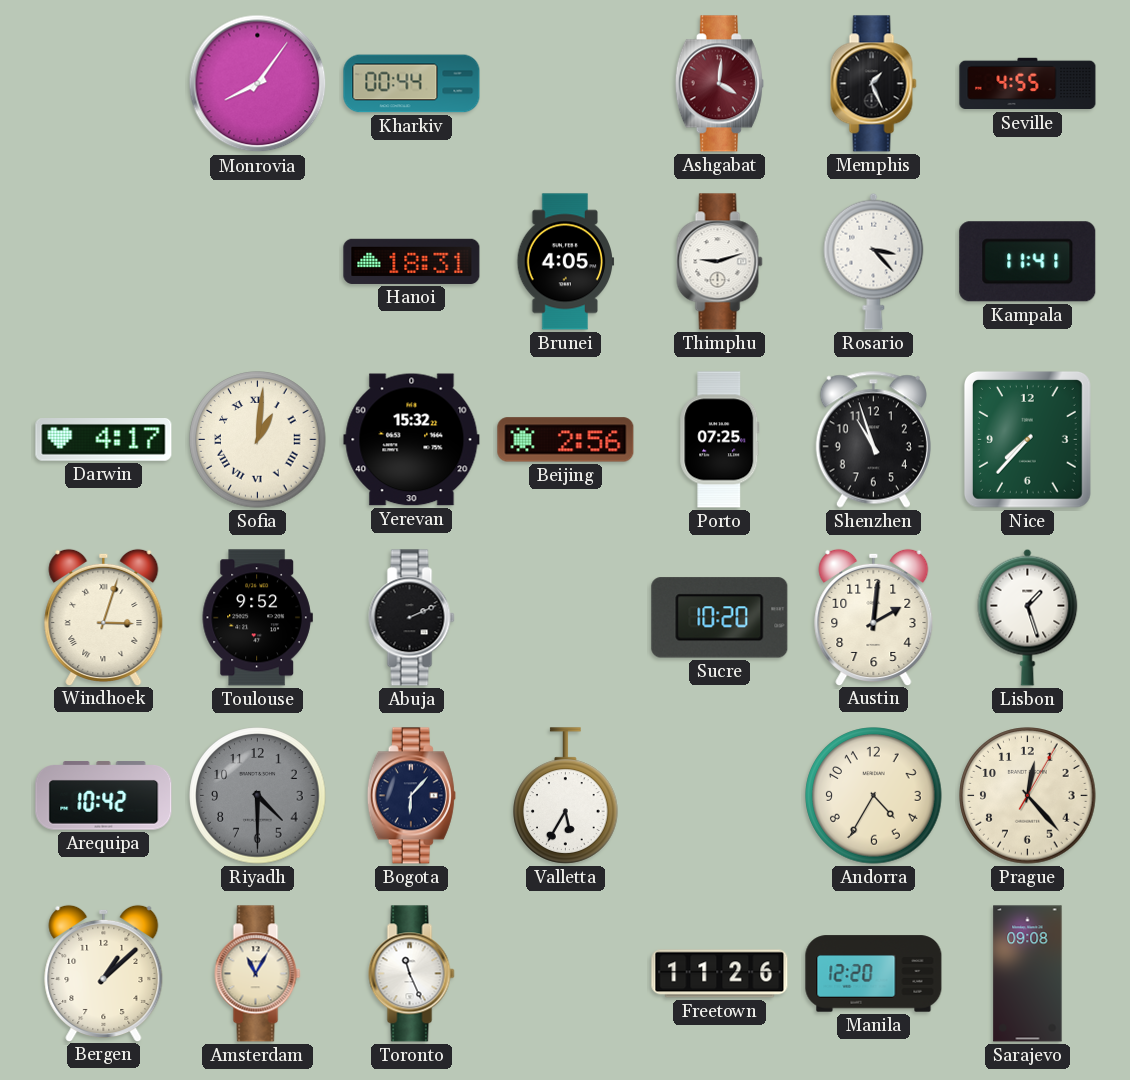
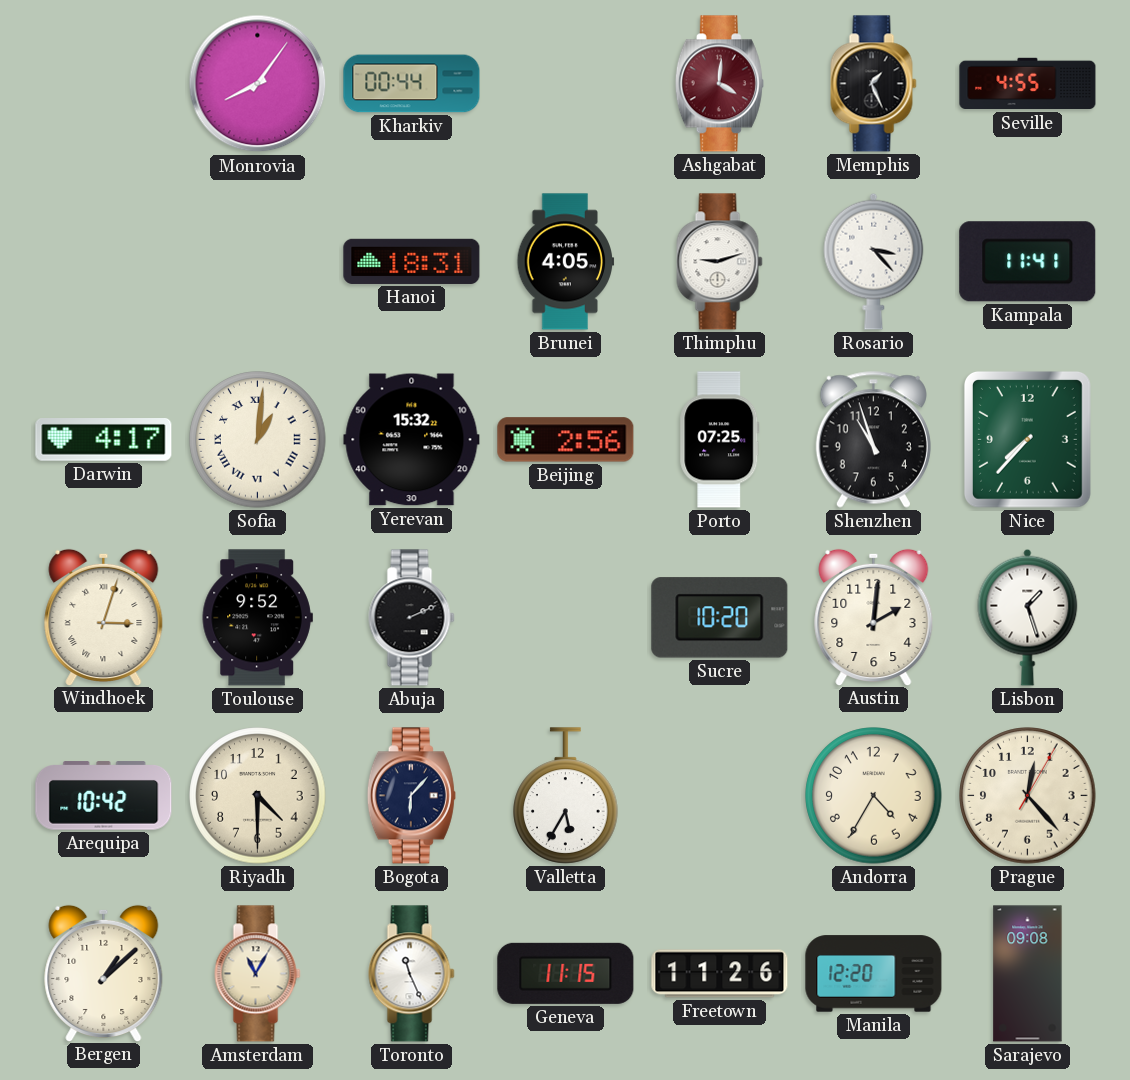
Riyadh dial: grey -> cream (258, 796)
Geneva: none -> 11:15 (566, 973)
